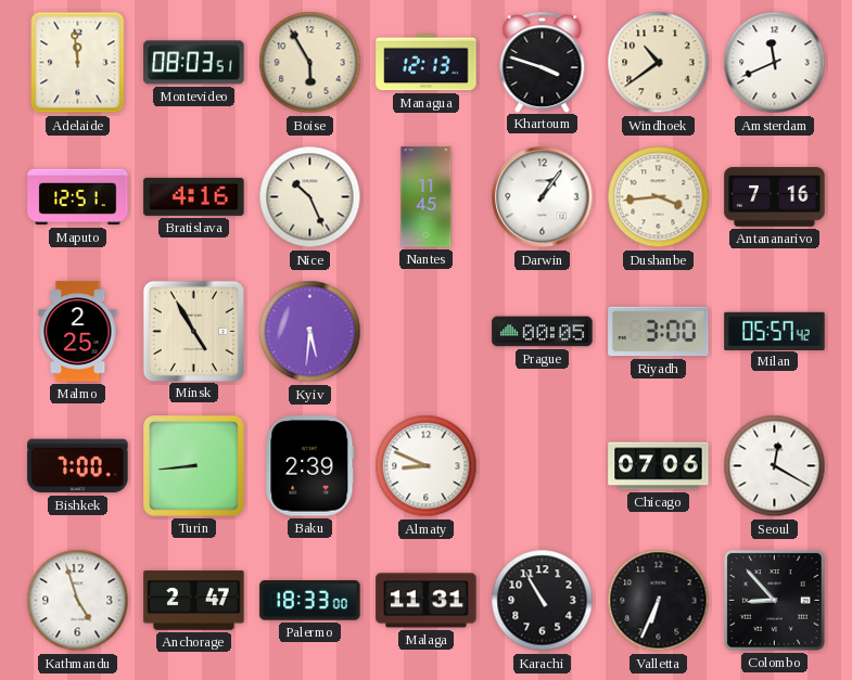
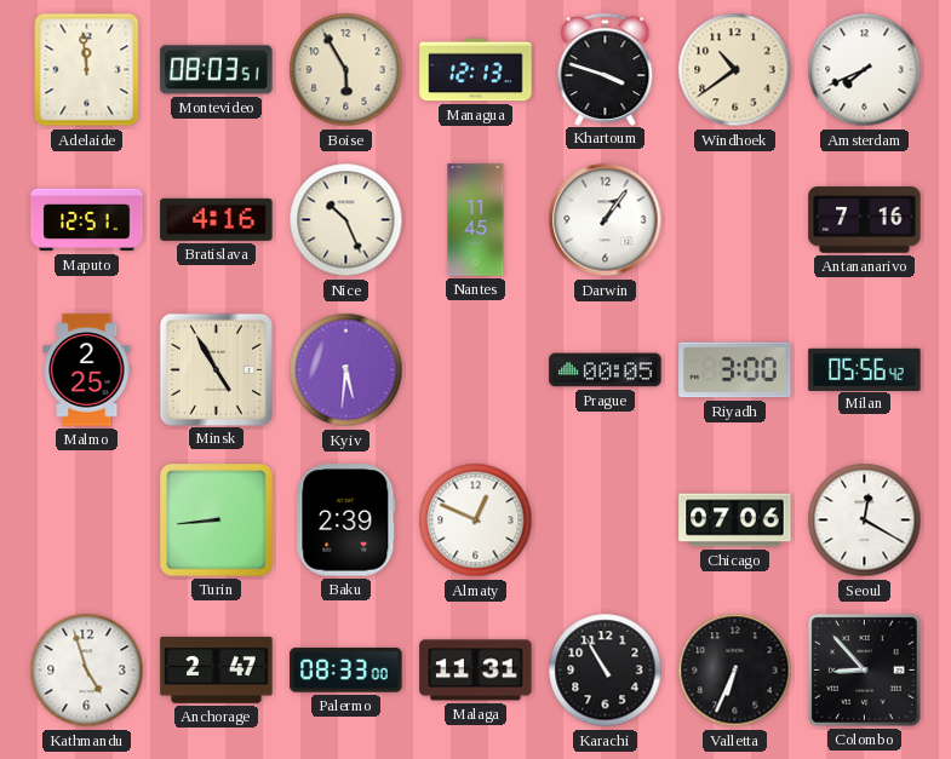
Amsterdam: 11:41 -> 7:41 (865, 70)
Dushanbe: 3:44 -> none (659, 197)
Milan: 05:57 -> 05:56 (865, 369)
Bishkek: 7:00 -> none (78, 466)
Almaty: 8:49 -> 12:49 (476, 521)
Palermo: 18:33 -> 08:33 (346, 671)
